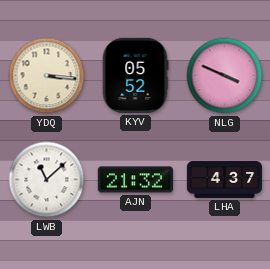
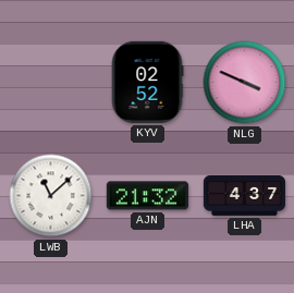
YDQ: 3:16 -> none (47, 76)
KYV: 05:52 -> 02:52 (147, 82)
